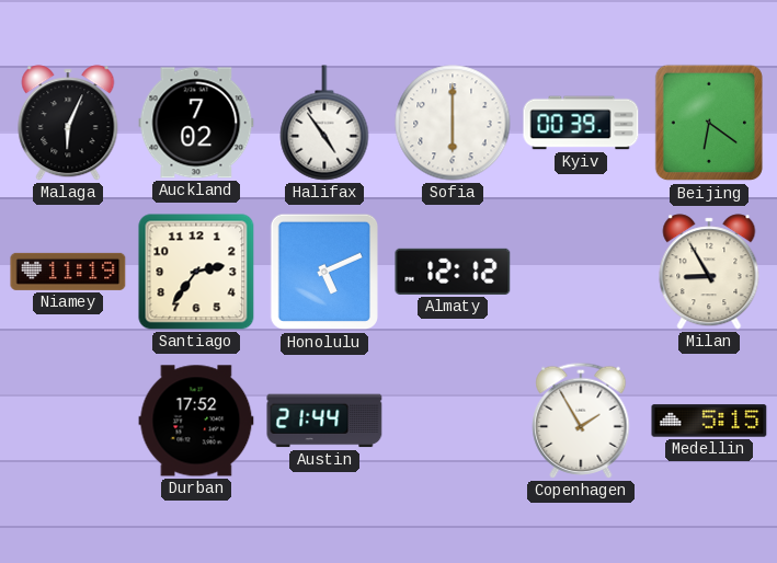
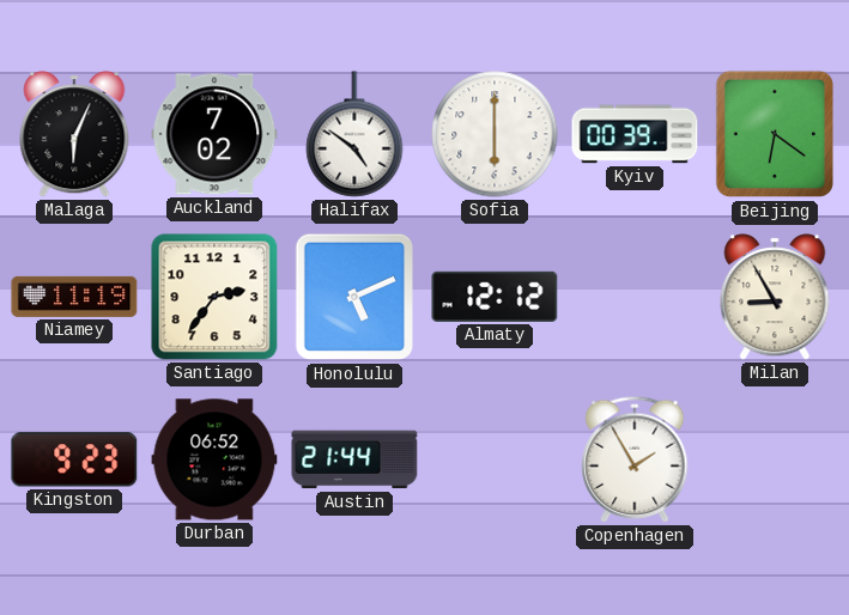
Halifax: 4:54 -> 4:51 (354, 134)
Kingston: none -> 9:23 (74, 459)
Durban: 17:52 -> 06:52 (214, 459)
Medellin: 5:15 -> none (709, 421)
